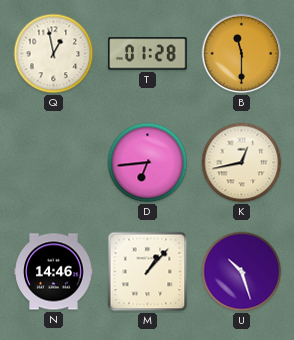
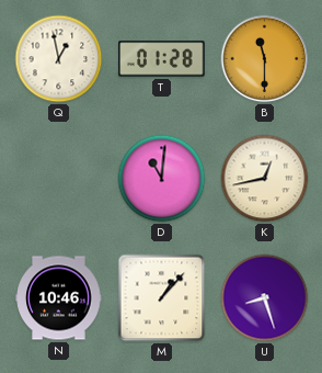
D: 6:44 -> 11:01 (162, 179)
N: 14:46 -> 10:46 (59, 298)
U: 10:27 -> 8:27 (265, 298)
